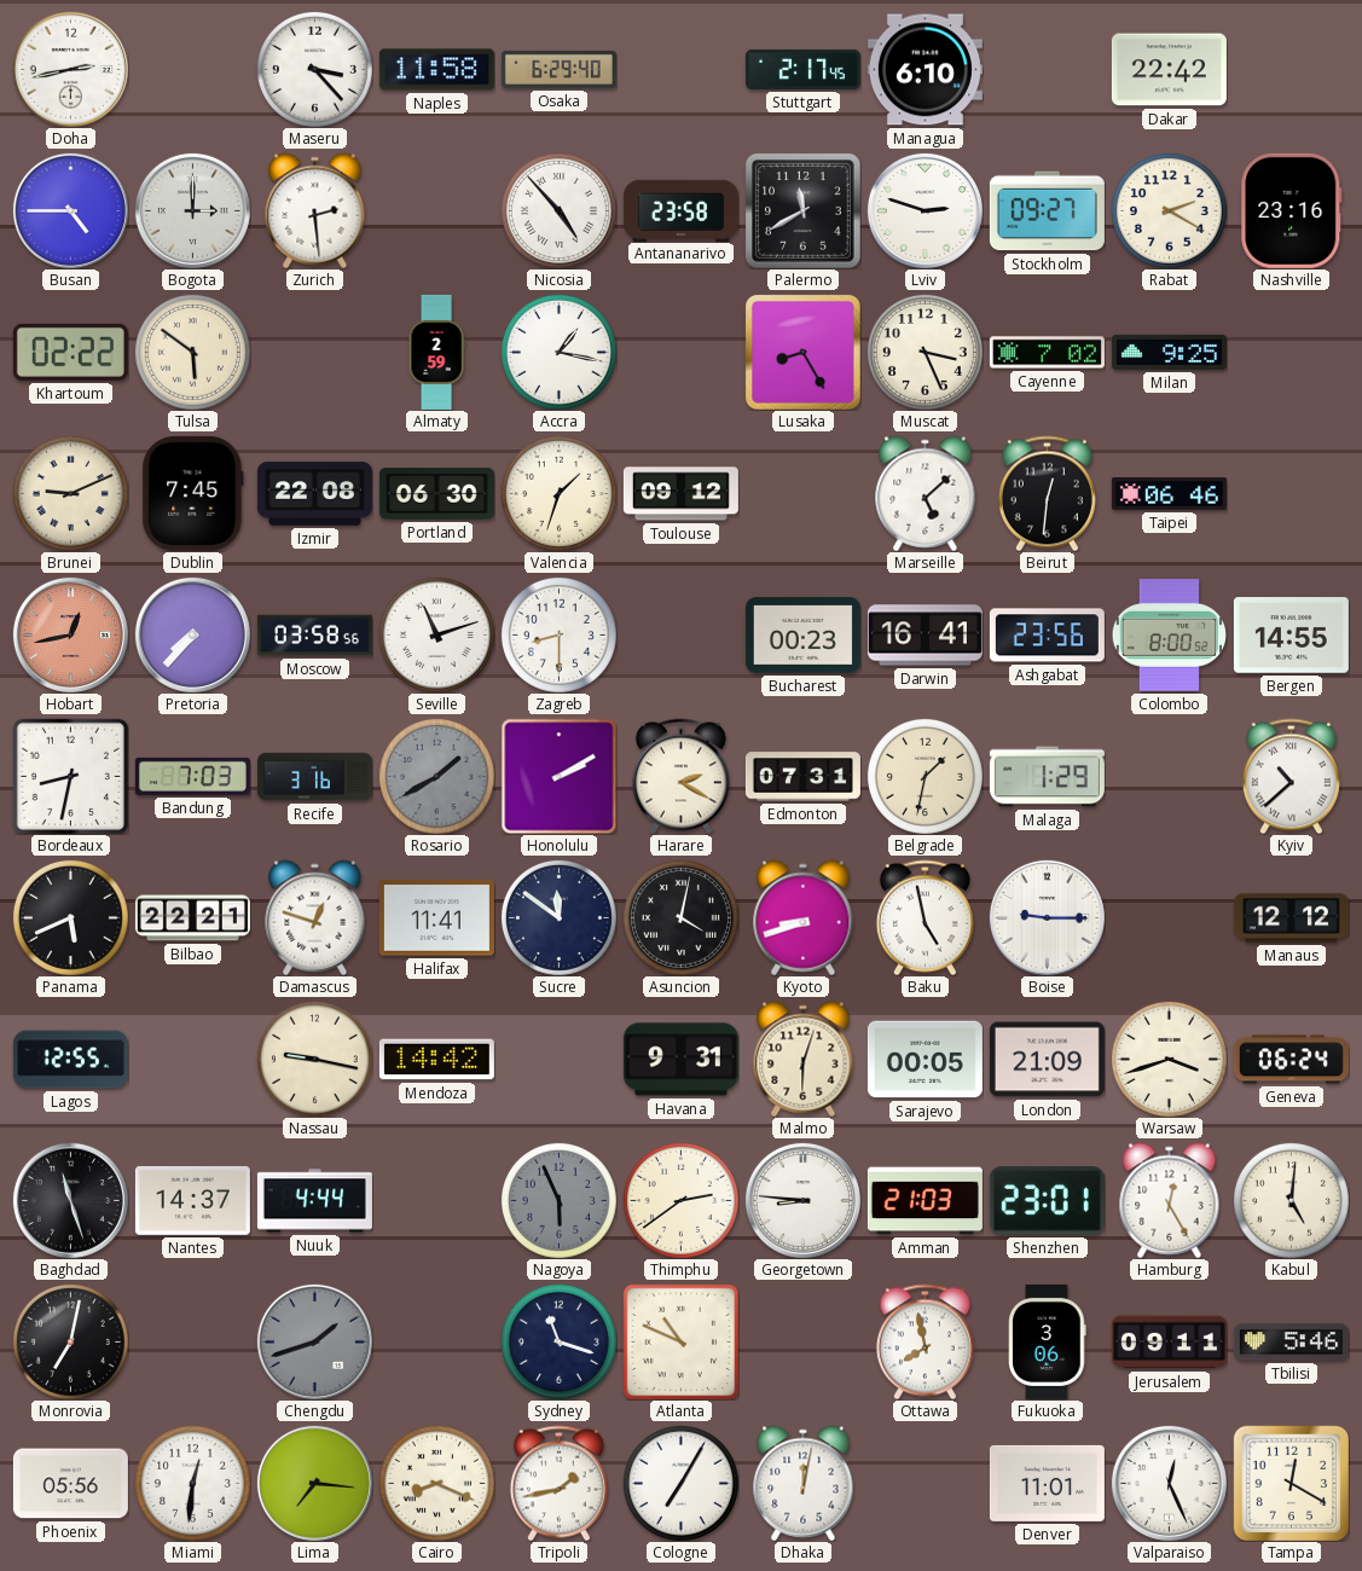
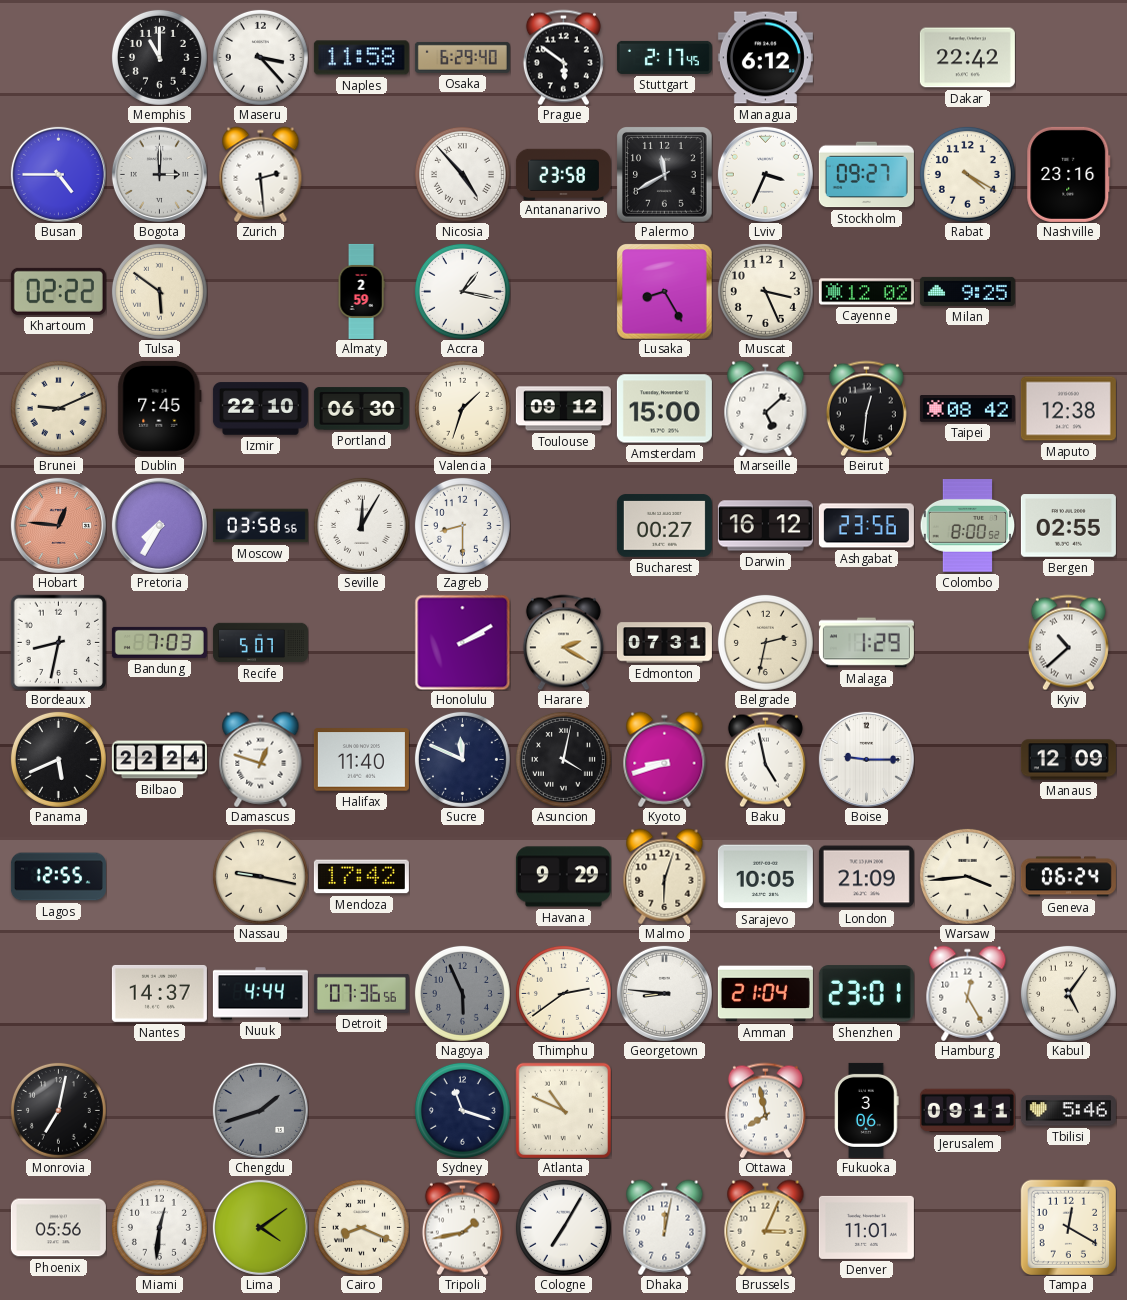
Doha: 2:43 -> none (70, 69)
Memphis: none -> 11:00 (159, 57)
Prague: none -> 5:51 (563, 57)
Managua: 6:10 -> 6:12 (765, 58)
Lviv: 2:48 -> 3:34 (765, 174)
Rabat: 2:20 -> 4:20 (967, 174)
Cayenne: 7:02 -> 12:02 (866, 292)
Izmir: 22:08 -> 22:10 (260, 409)
Amsterdam: none -> 15:00 (664, 409)
Taipei: 06:46 -> 08:42 (967, 409)
Maputo: none -> 12:38 (1068, 409)
Hobart: 12:43 -> 12:46 (58, 525)
Pretoria: 7:37 -> 7:35 (159, 525)
Seville: 11:12 -> 12:05 (361, 525)
Bucharest: 00:23 -> 00:27 (664, 526)
Darwin: 16:41 -> 16:12 (765, 526)
Bergen: 14:55 -> 02:55 (1068, 526)
Recife: 3:16 -> 5:07 (260, 643)
Rosario: 1:40 -> none (436, 776)
Belgrade: 1:32 -> 2:32 (765, 642)
Bilbao: 22:21 -> 22:24 (159, 760)
Halifax: 11:41 -> 11:40 (361, 760)
Sucre: 11:51 -> 11:49 (462, 759)
Manaus: 12:12 -> 12:09 (1068, 760)
Mendoza: 14:42 -> 17:42 (361, 877)
Havana: 9:31 -> 9:29 (563, 877)
Sarajevo: 00:05 -> 10:05 (765, 877)
Warsaw: 3:42 -> 3:44 (967, 876)
Baghdad: 11:27 -> none (70, 1200)
Detroit: none -> 07:36 (361, 993)
Amman: 21:03 -> 21:04 (765, 994)
Kabul: 5:01 -> 5:06 (1068, 993)
Lima: 7:16 -> 4:09 (260, 1227)
Brussels: none -> 3:04 (766, 1227)
Valparaiso: 12:26 -> none (1169, 1483)
